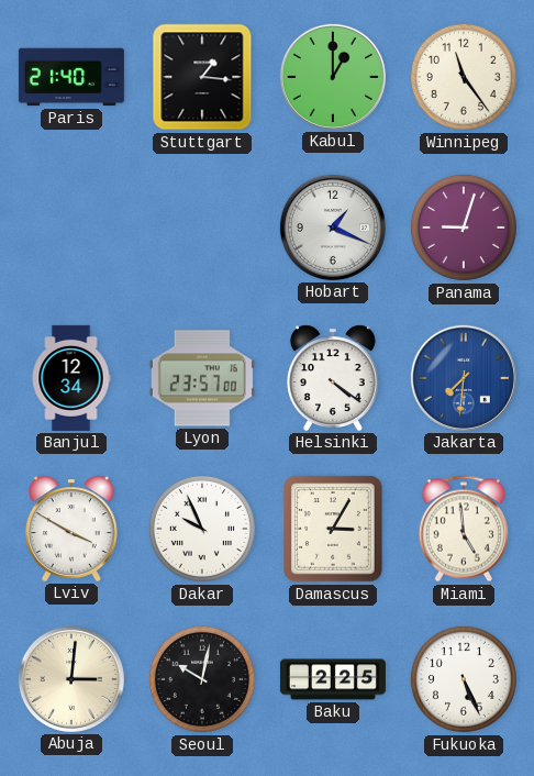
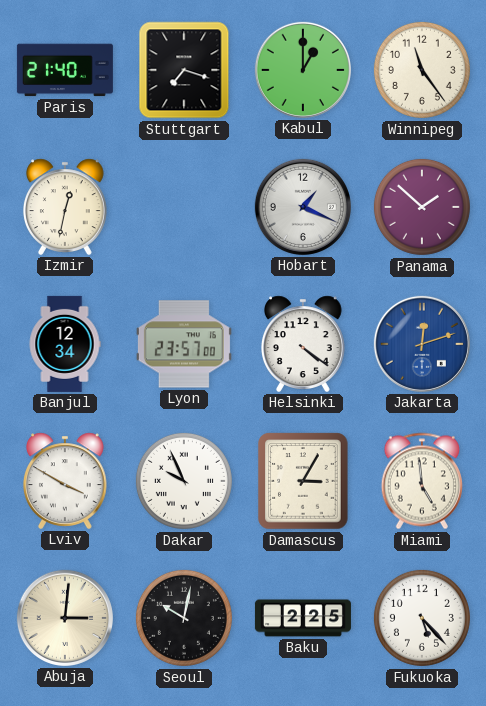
Stuttgart: 1:16 -> 7:18 (184, 70)
Izmir: none -> 12:32 (65, 207)
Panama: 9:03 -> 1:52 (422, 207)
Jakarta: 7:31 -> 12:12 (422, 344)
Fukuoka: 5:26 -> 5:23 (422, 618)
